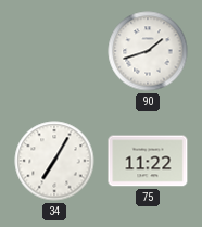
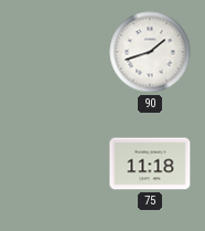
34: 7:05 -> none (54, 161)
75: 11:22 -> 11:18 (150, 164)
